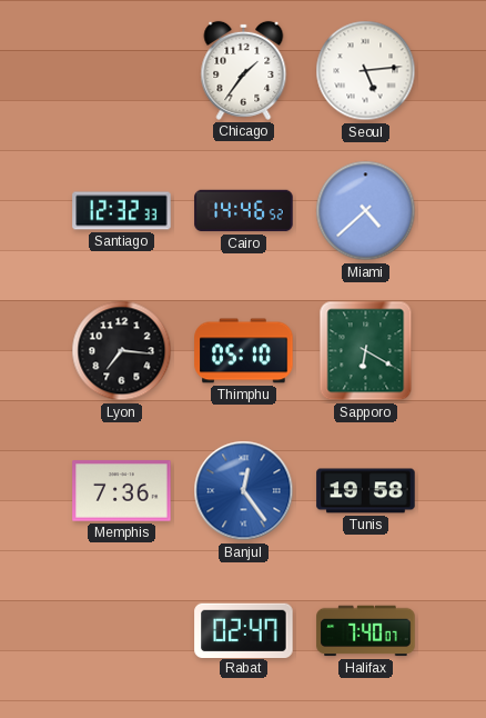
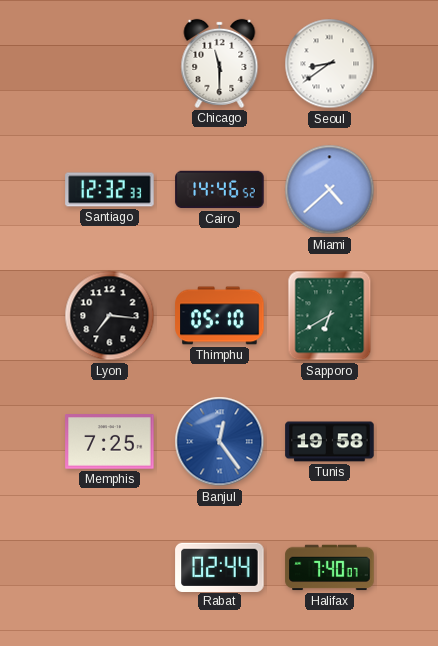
Chicago: 1:36 -> 11:30 (220, 63)
Seoul: 5:14 -> 8:39 (330, 64)
Sapporo: 6:20 -> 6:40 (330, 316)
Memphis: 7:36 -> 7:25 (110, 442)
Rabat: 02:47 -> 02:44 (220, 567)
